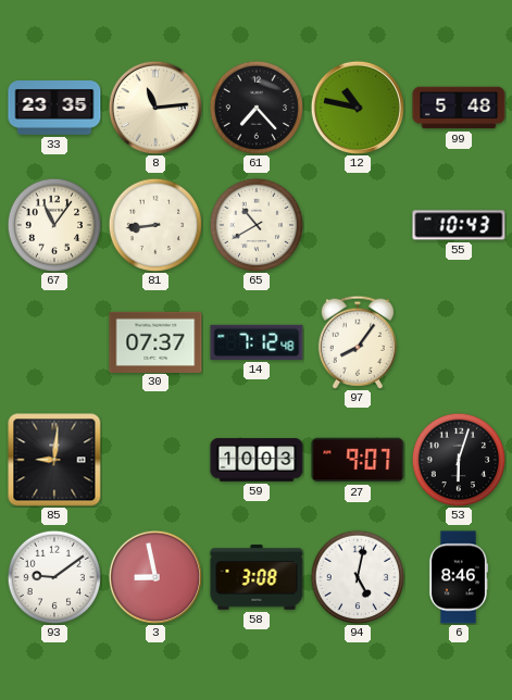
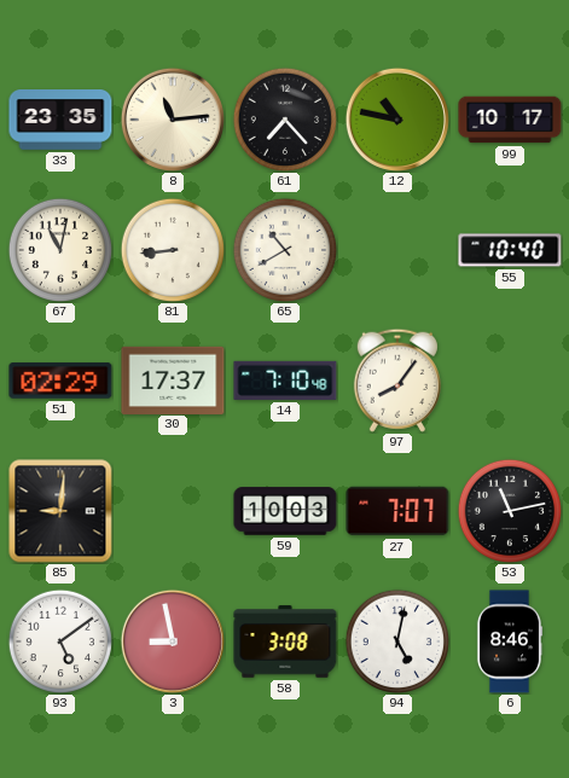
99: 5:48 -> 10:17 (510, 120)
67: 11:06 -> 11:02 (60, 250)
55: 10:43 -> 10:40 (510, 250)
51: none -> 02:29 (60, 381)
30: 07:37 -> 17:37 (173, 379)
14: 7:12 -> 7:10 (285, 381)
27: 9:07 -> 7:07 (397, 511)
53: 6:03 -> 11:13 (510, 511)
93: 9:09 -> 5:09 (60, 641)
